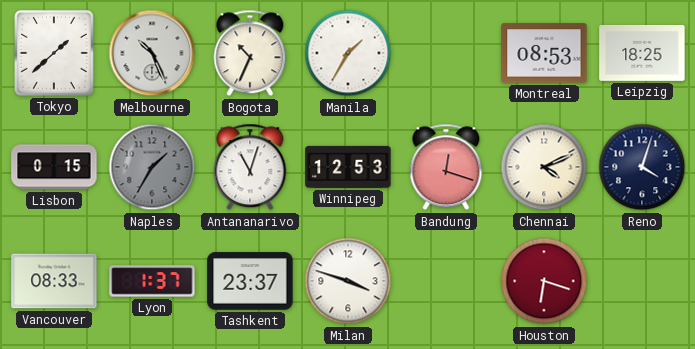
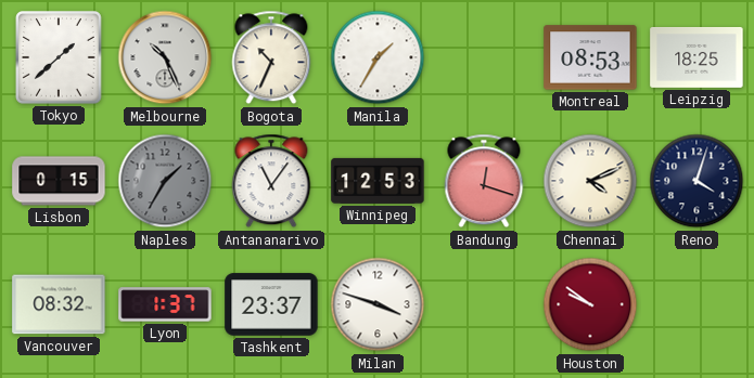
Antananarivo: 11:03 -> 11:06 (271, 181)
Vancouver: 08:33 -> 08:32 (59, 304)
Houston: 6:18 -> 9:51 (590, 304)
